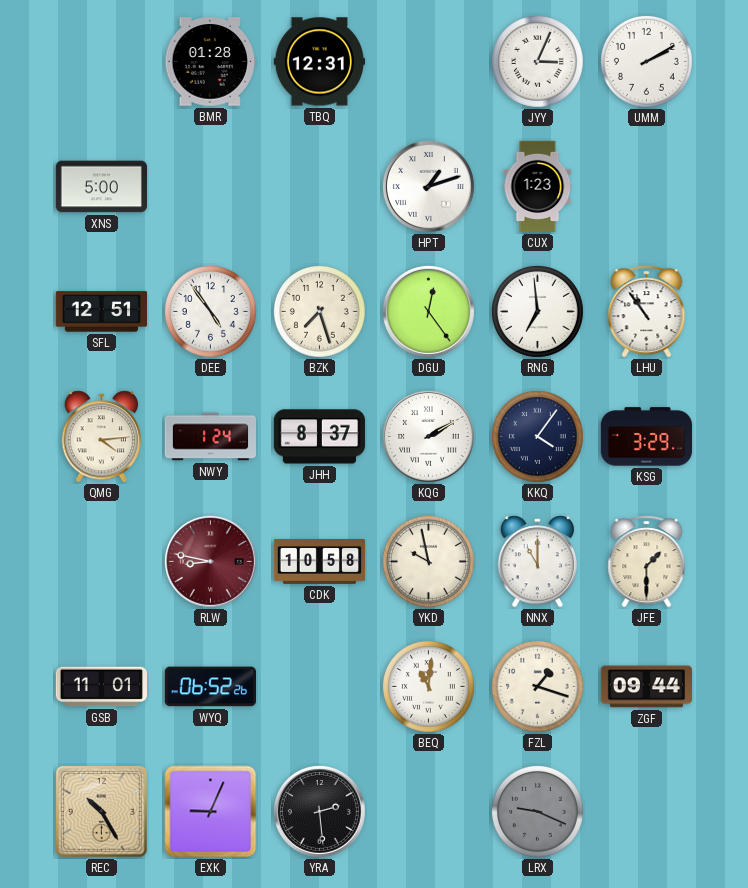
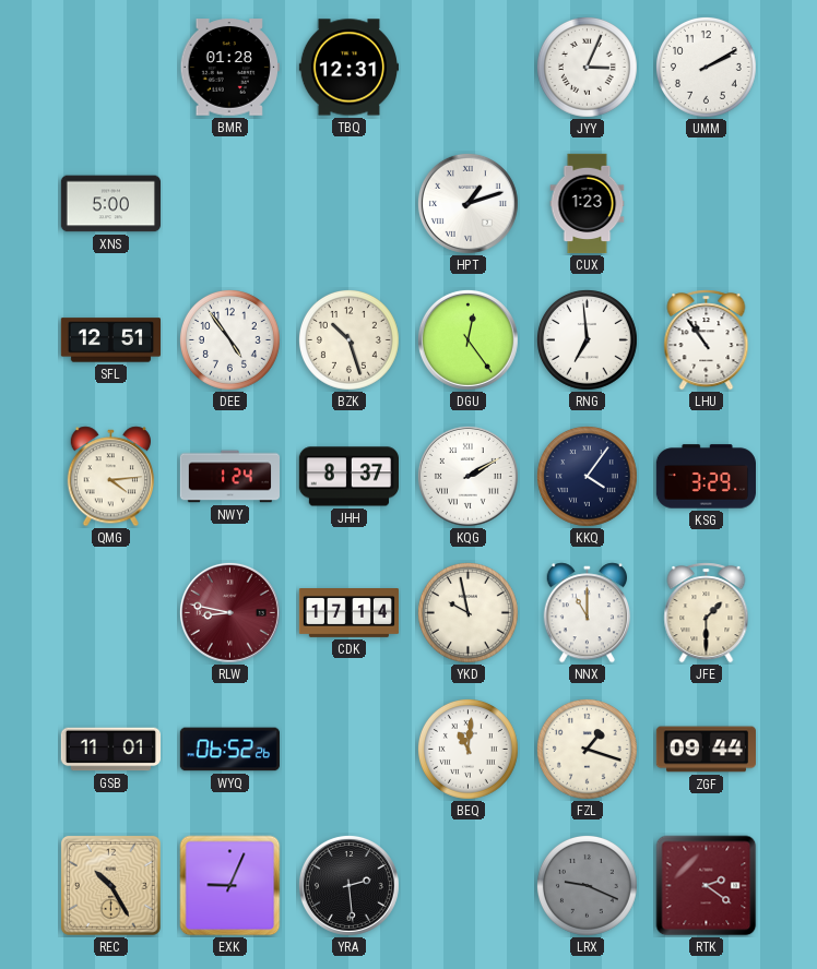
BZK: 7:27 -> 10:27 (348, 339)
CDK: 10:58 -> 17:14 (350, 613)
RTK: none -> 2:21 (707, 886)
